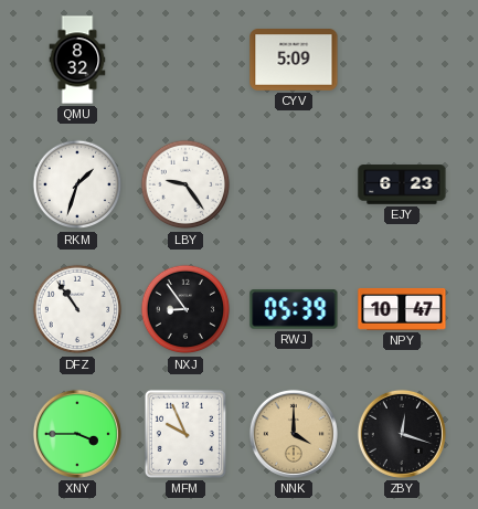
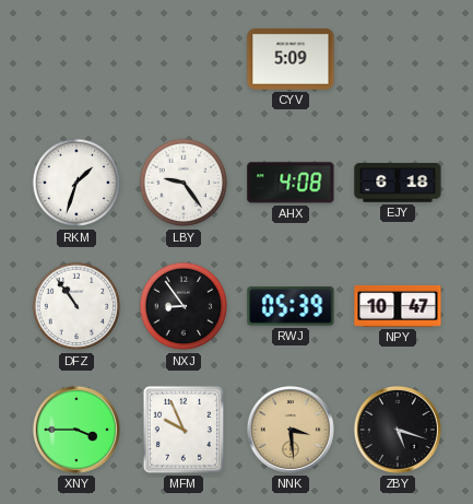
QMU: 8:32 -> none (77, 60)
AHX: none -> 4:08 (291, 183)
EJY: 6:23 -> 6:18 (398, 183)
NNK: 4:00 -> 3:29 (291, 430)
ZBY: 12:18 -> 5:18 (398, 430)
